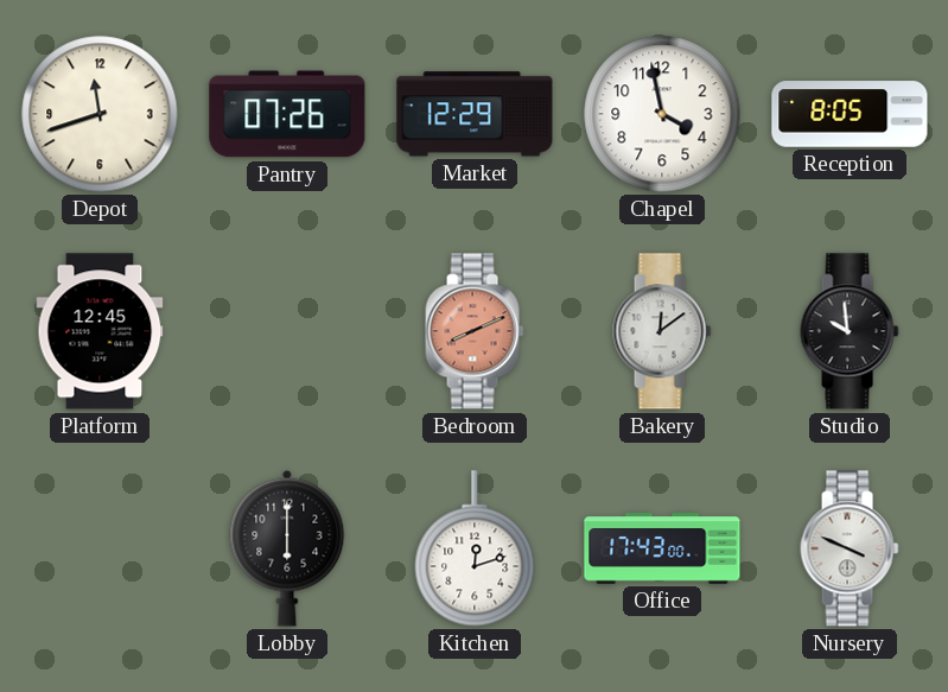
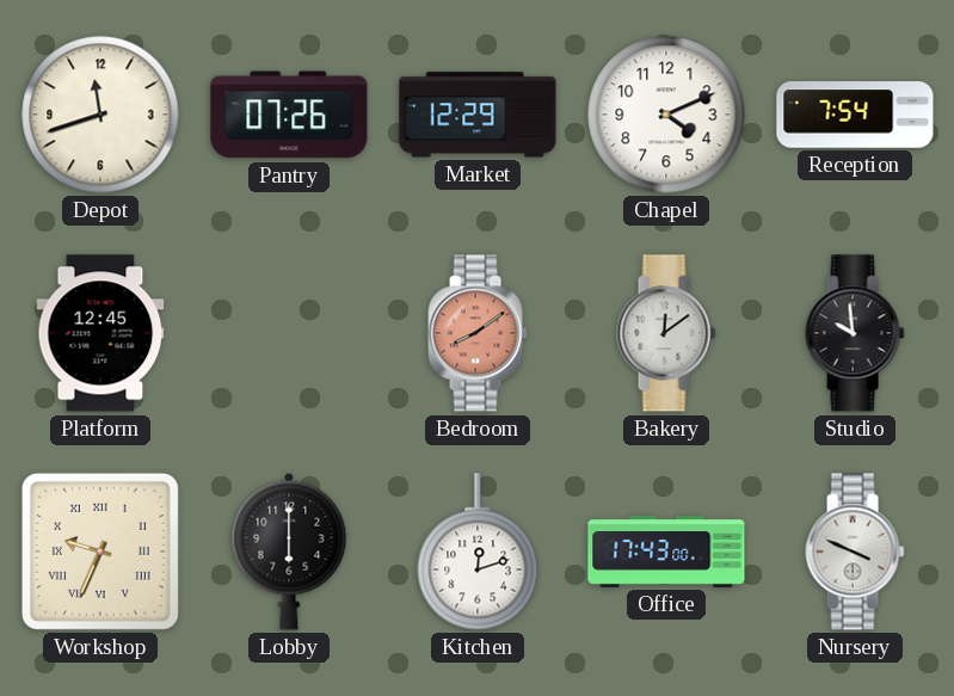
Chapel: 3:58 -> 4:11 (666, 115)
Reception: 8:05 -> 7:54 (855, 115)
Bedroom: 8:11 -> 8:09 (478, 333)
Workshop: none -> 9:34 (100, 552)
